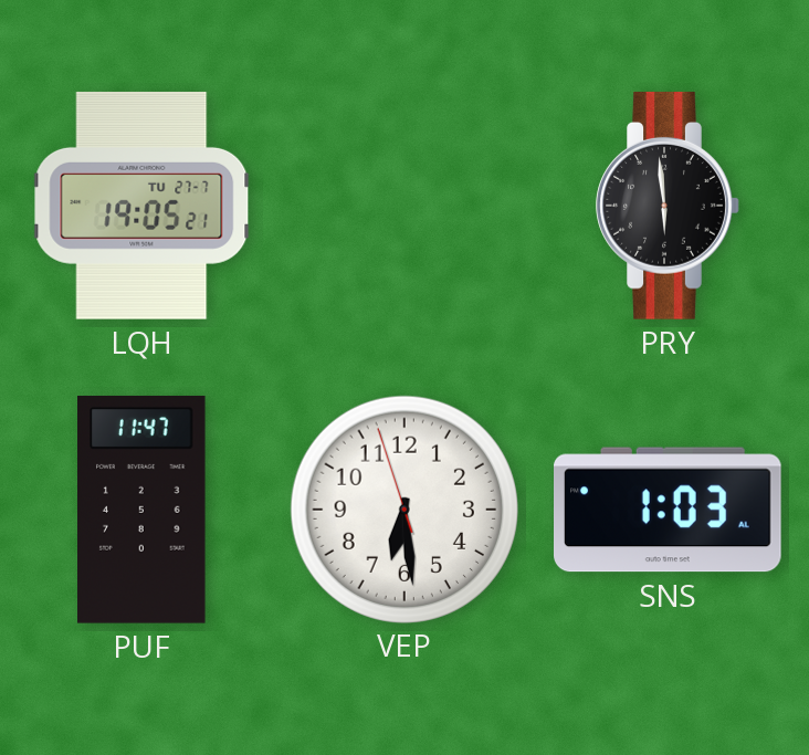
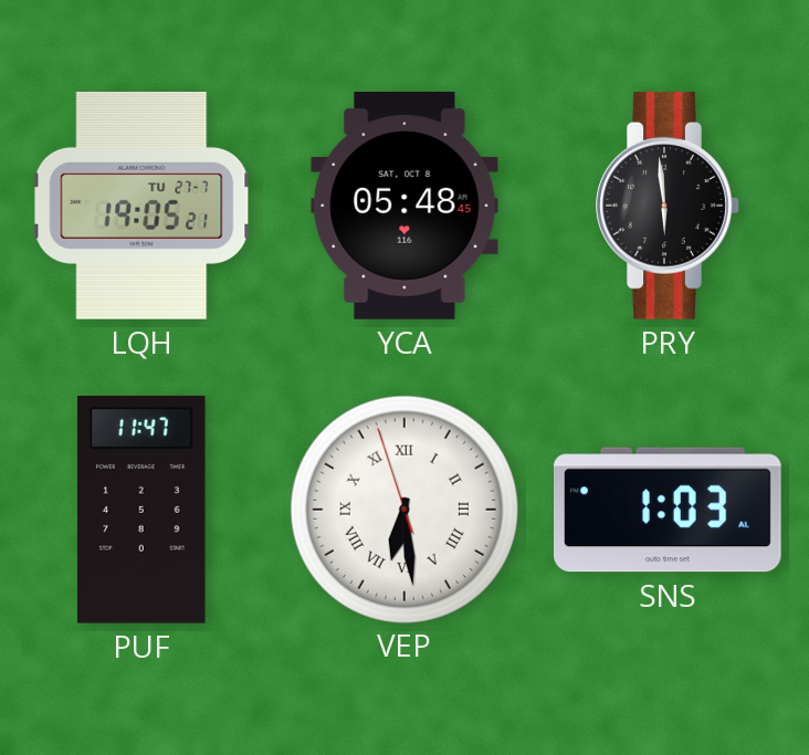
YCA: none -> 05:48 (404, 207)
VEP numerals: Arabic -> Roman (403, 508)
